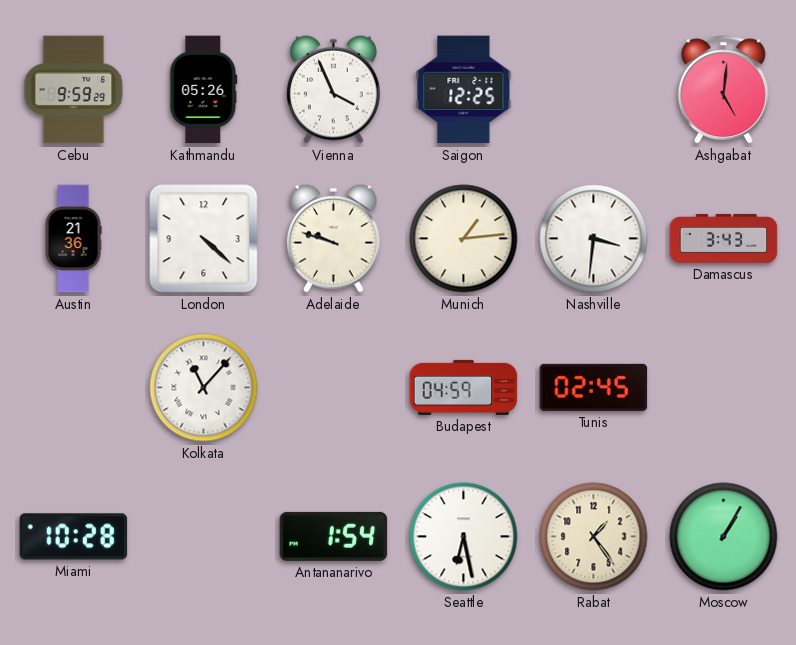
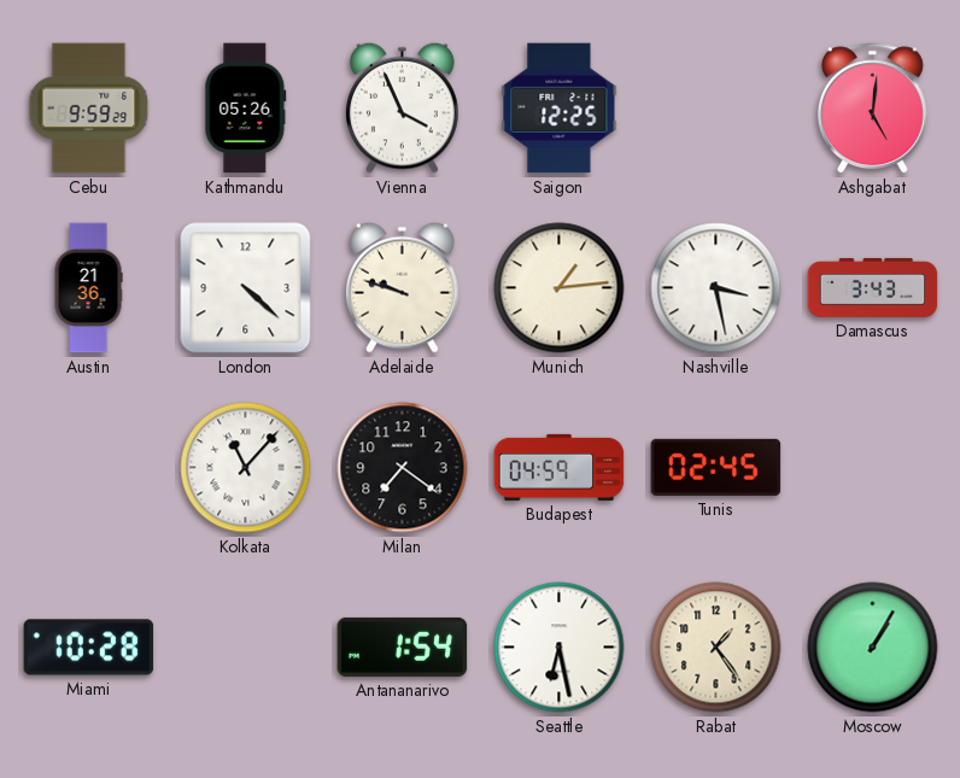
Nashville: 3:31 -> 3:28 (716, 288)
Milan: none -> 7:21 (403, 468)
